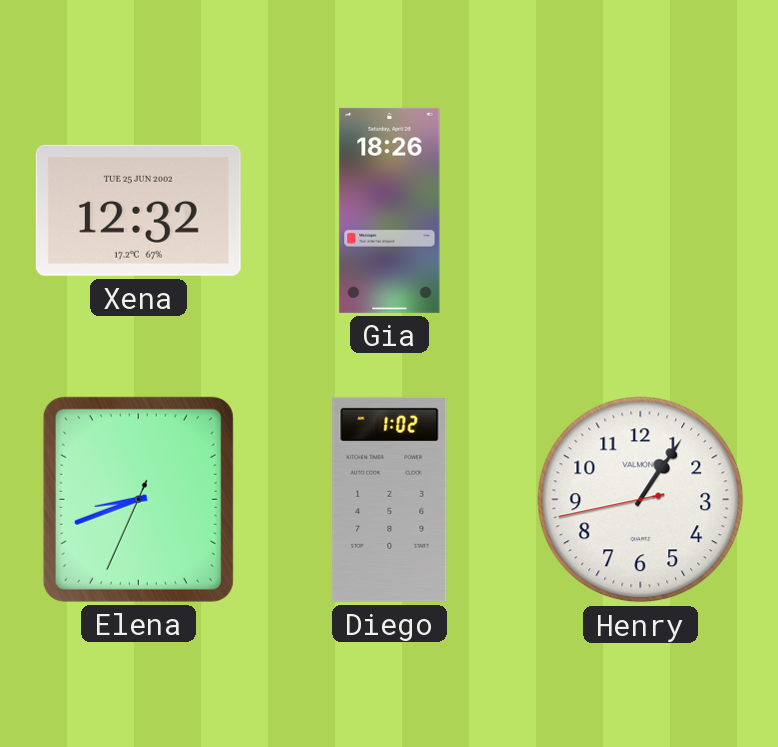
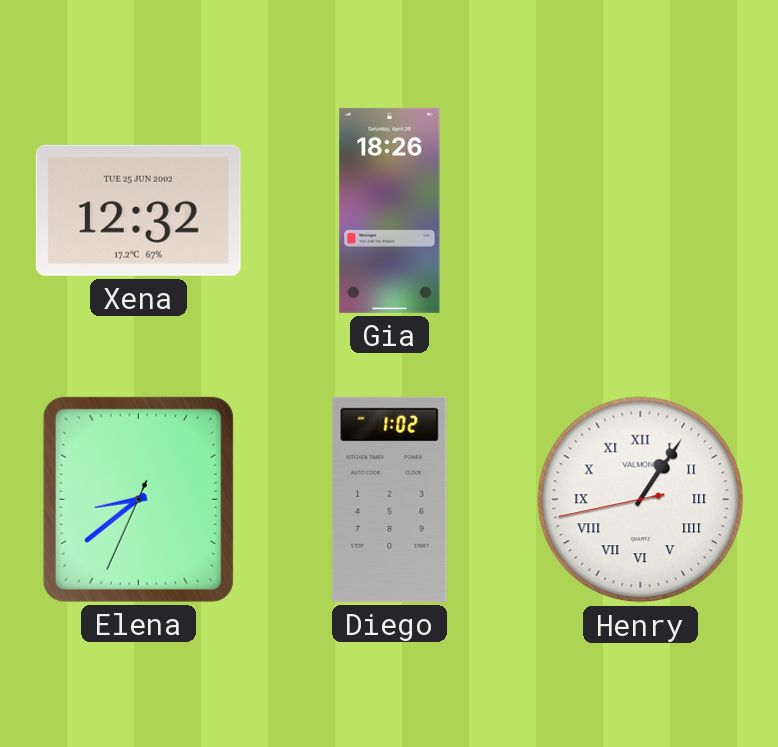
Elena: 8:41 -> 8:38 (138, 499)
Henry numerals: Arabic -> Roman (641, 500)
